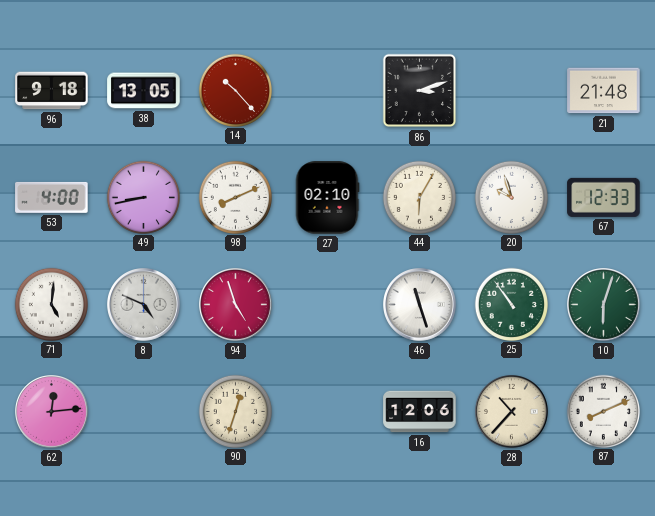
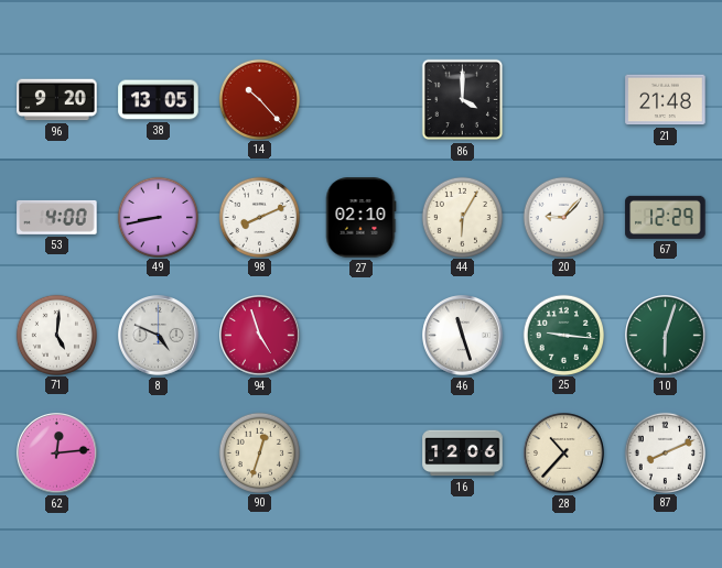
96: 9:18 -> 9:20 (57, 100)
86: 3:12 -> 4:00 (463, 100)
20: 9:57 -> 9:07 (563, 217)
67: 12:33 -> 12:29 (666, 217)
25: 10:54 -> 9:16 (563, 335)
